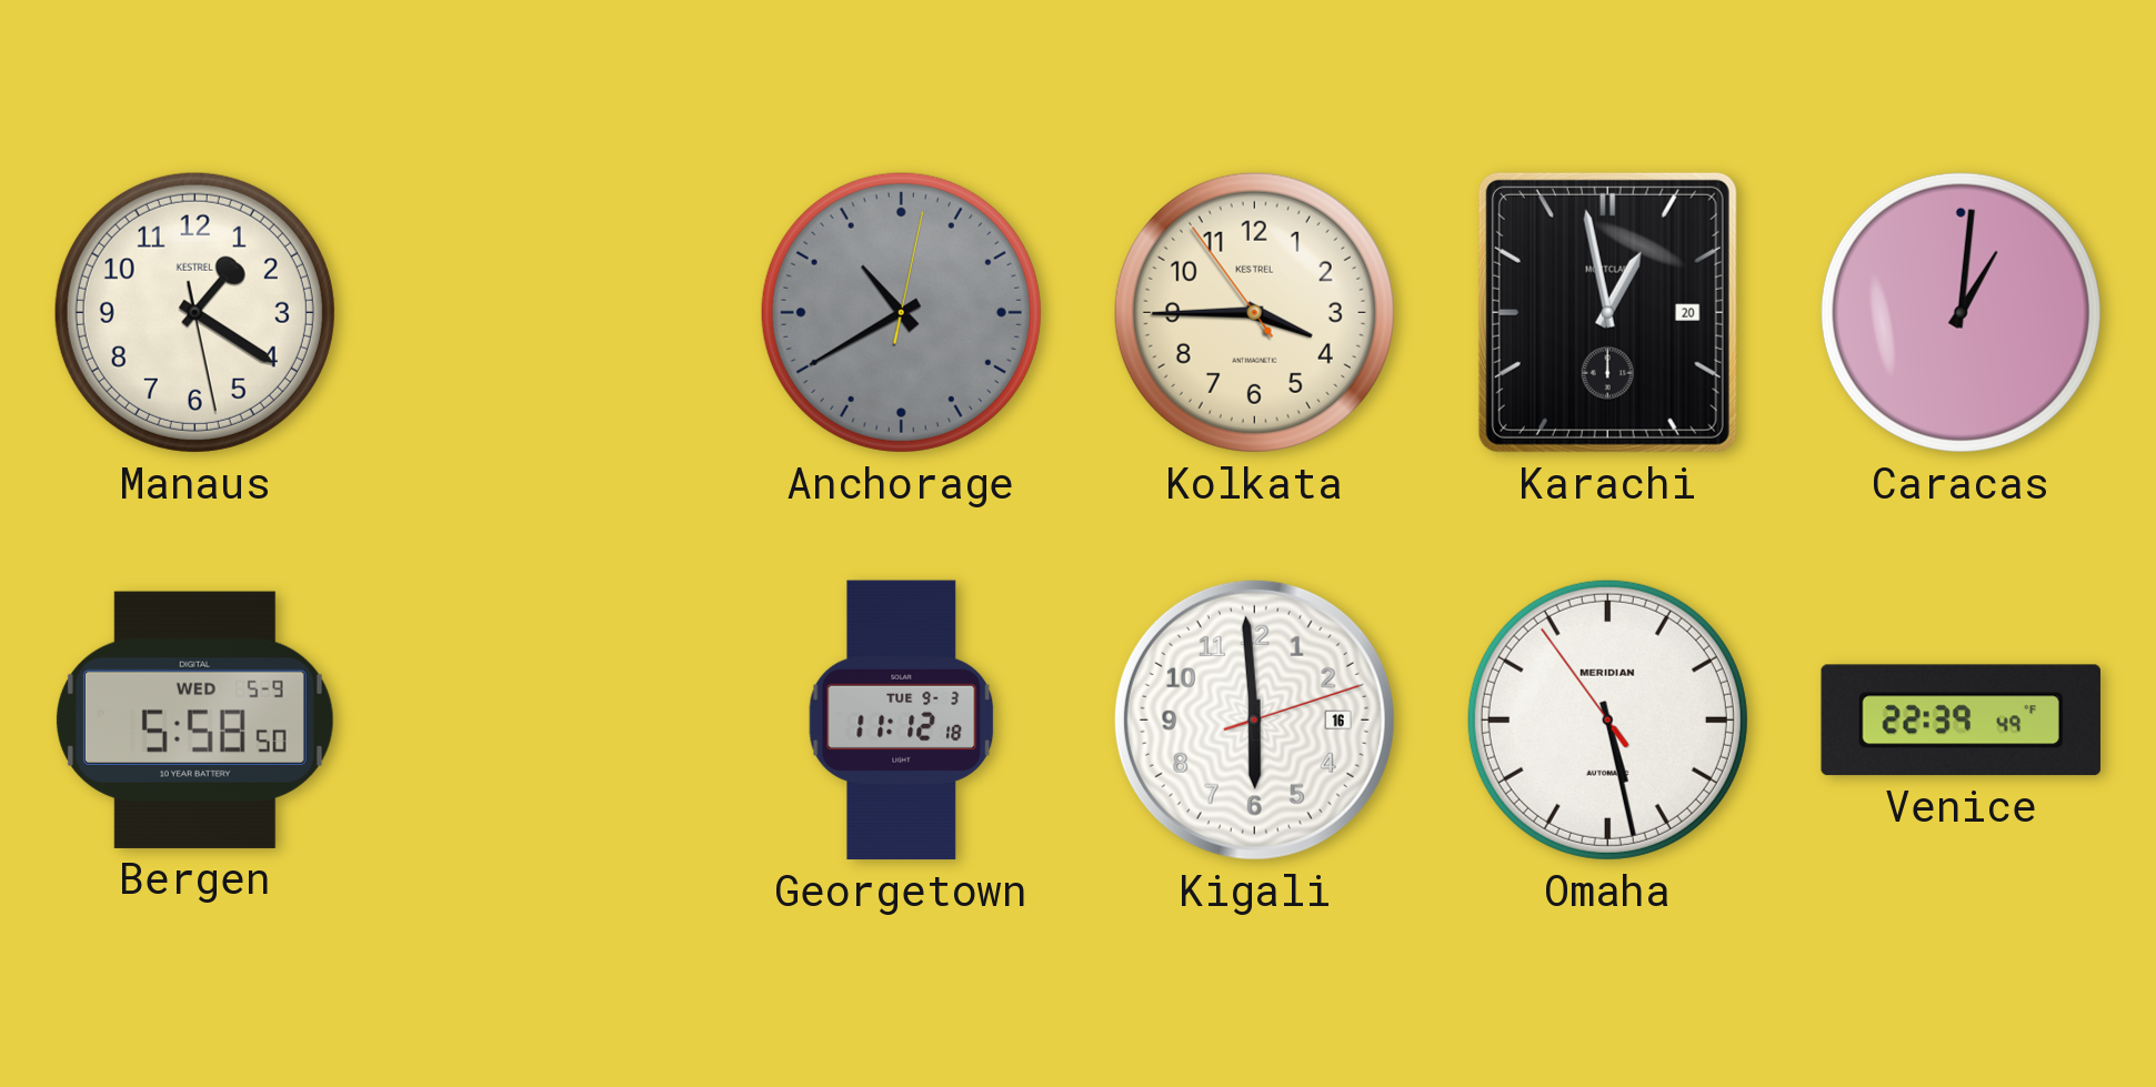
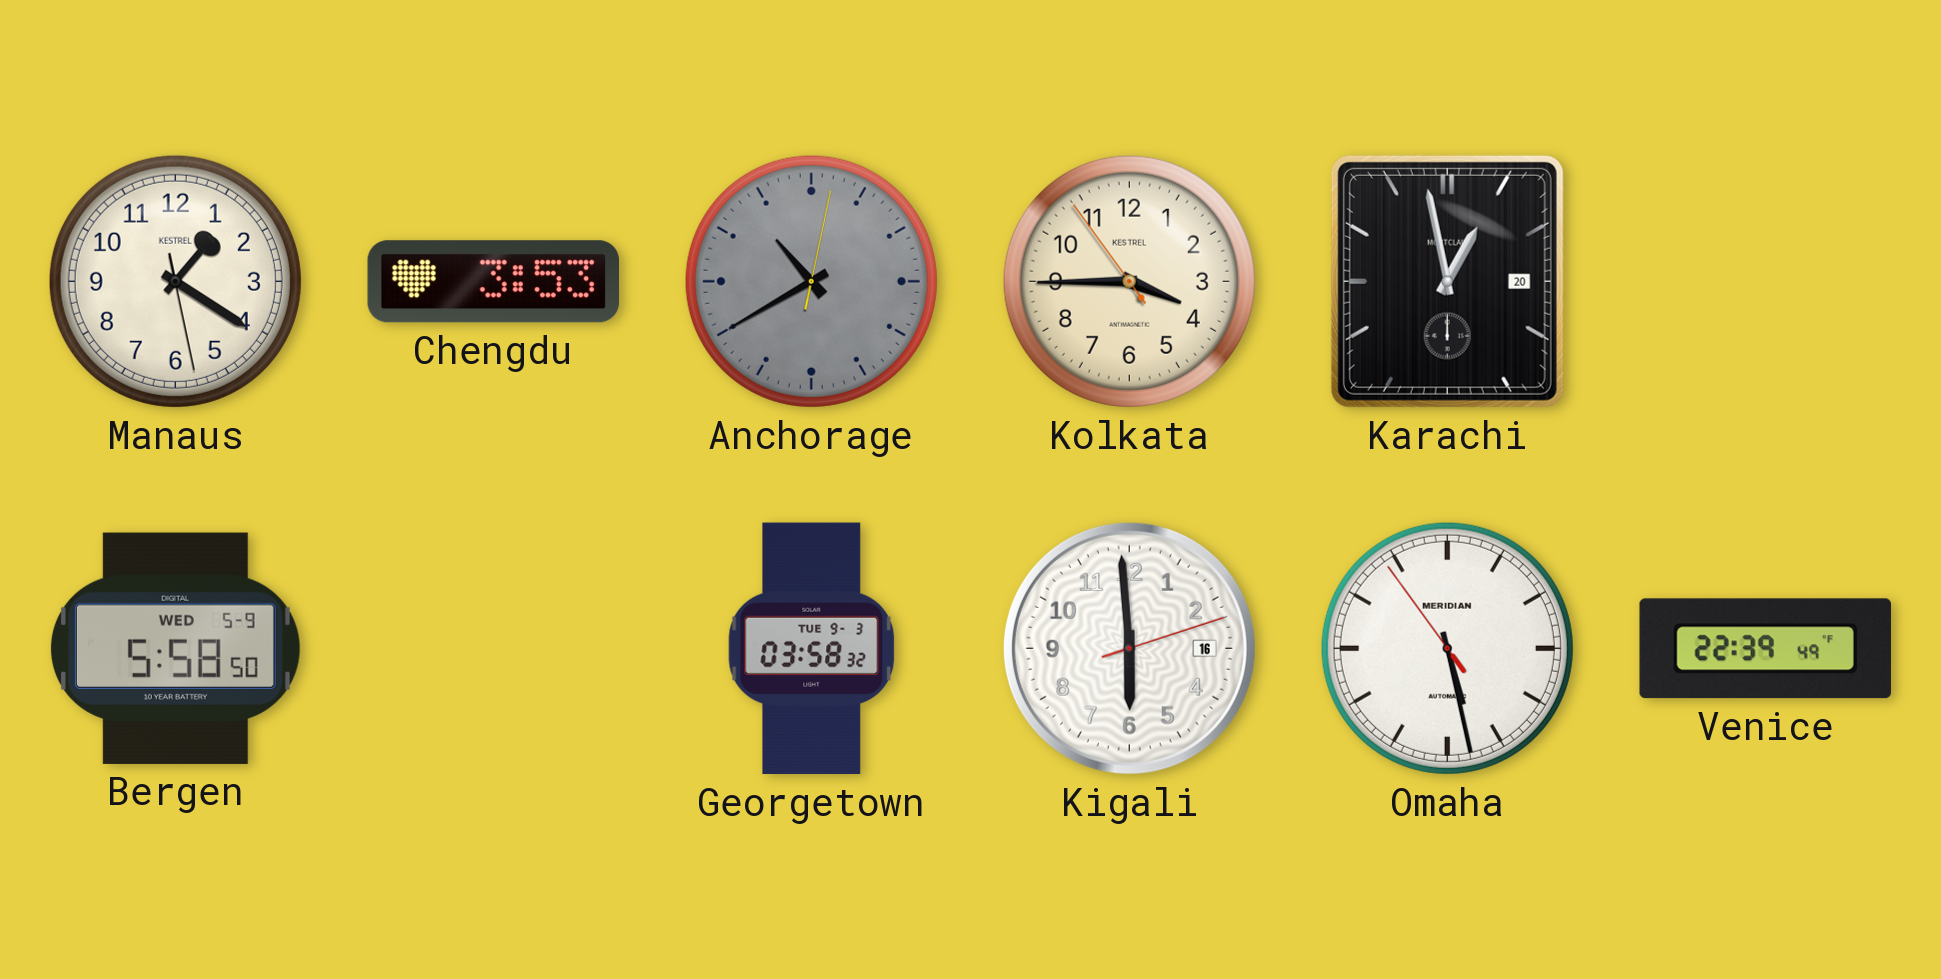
Chengdu: none -> 3:53 (493, 282)
Caracas: 1:01 -> none (1961, 312)
Georgetown: 11:12 -> 03:58 (812, 649)
